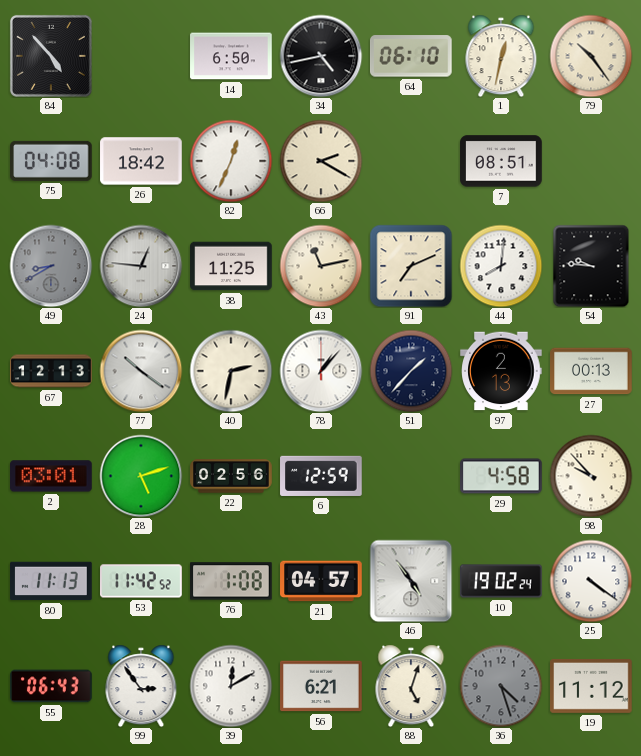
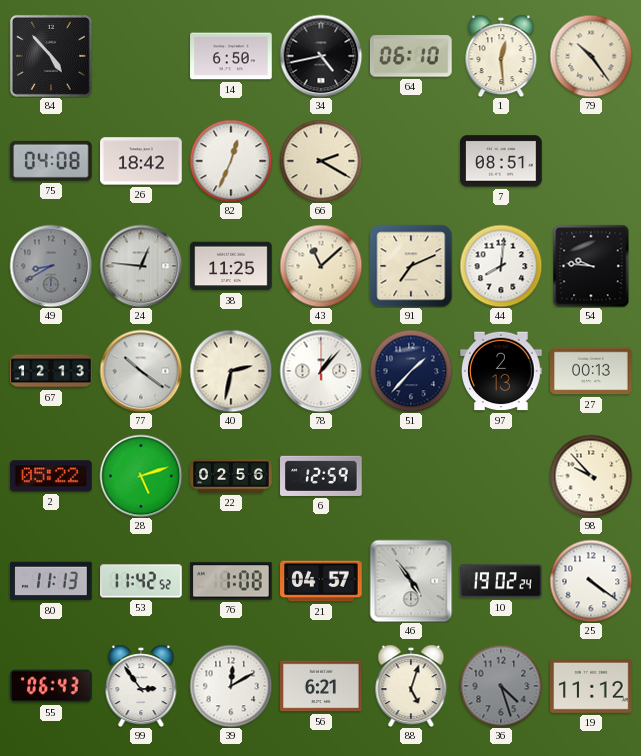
1: 12:32 -> 12:29 (501, 56)
43: 11:13 -> 11:08 (321, 266)
2: 03:01 -> 05:22 (51, 476)
29: 4:58 -> none (501, 476)
